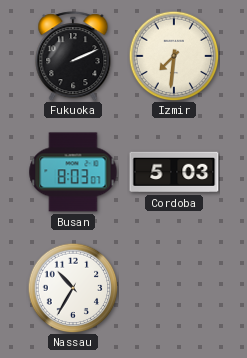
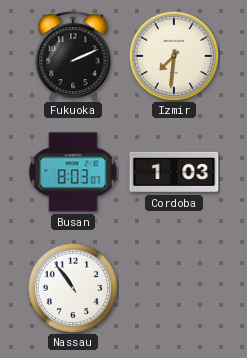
Cordoba: 5:03 -> 1:03 (174, 172)
Nassau: 10:35 -> 10:54 (73, 288)
